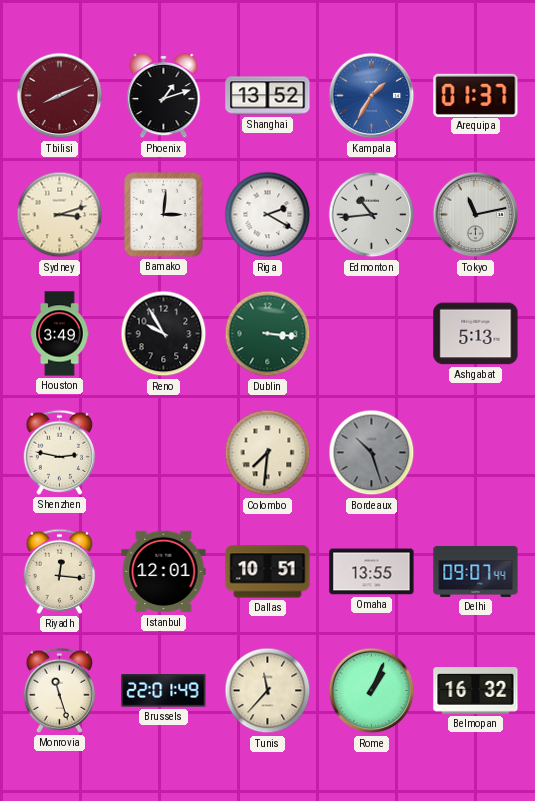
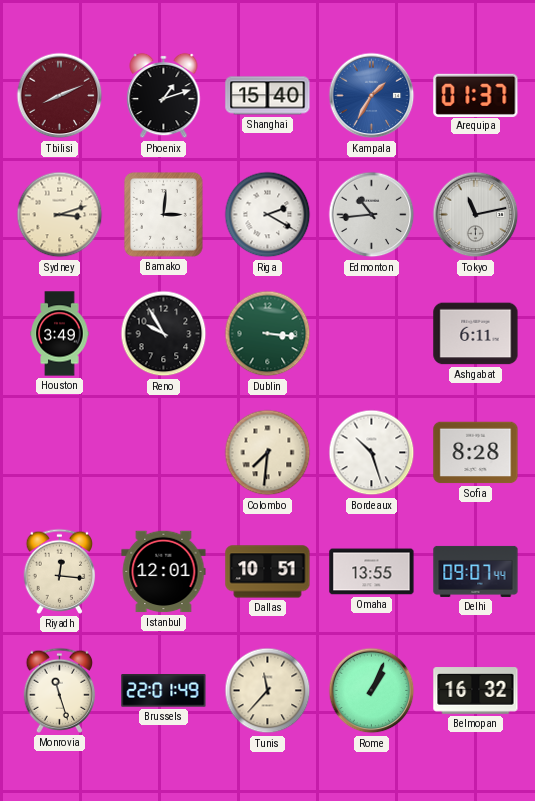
Shanghai: 13:52 -> 15:40 (268, 96)
Ashgabat: 5:13 -> 6:11 (476, 334)
Shenzhen: 2:47 -> none (60, 452)
Bordeaux dial: grey -> white (372, 453)
Sofia: none -> 8:28 (476, 453)
